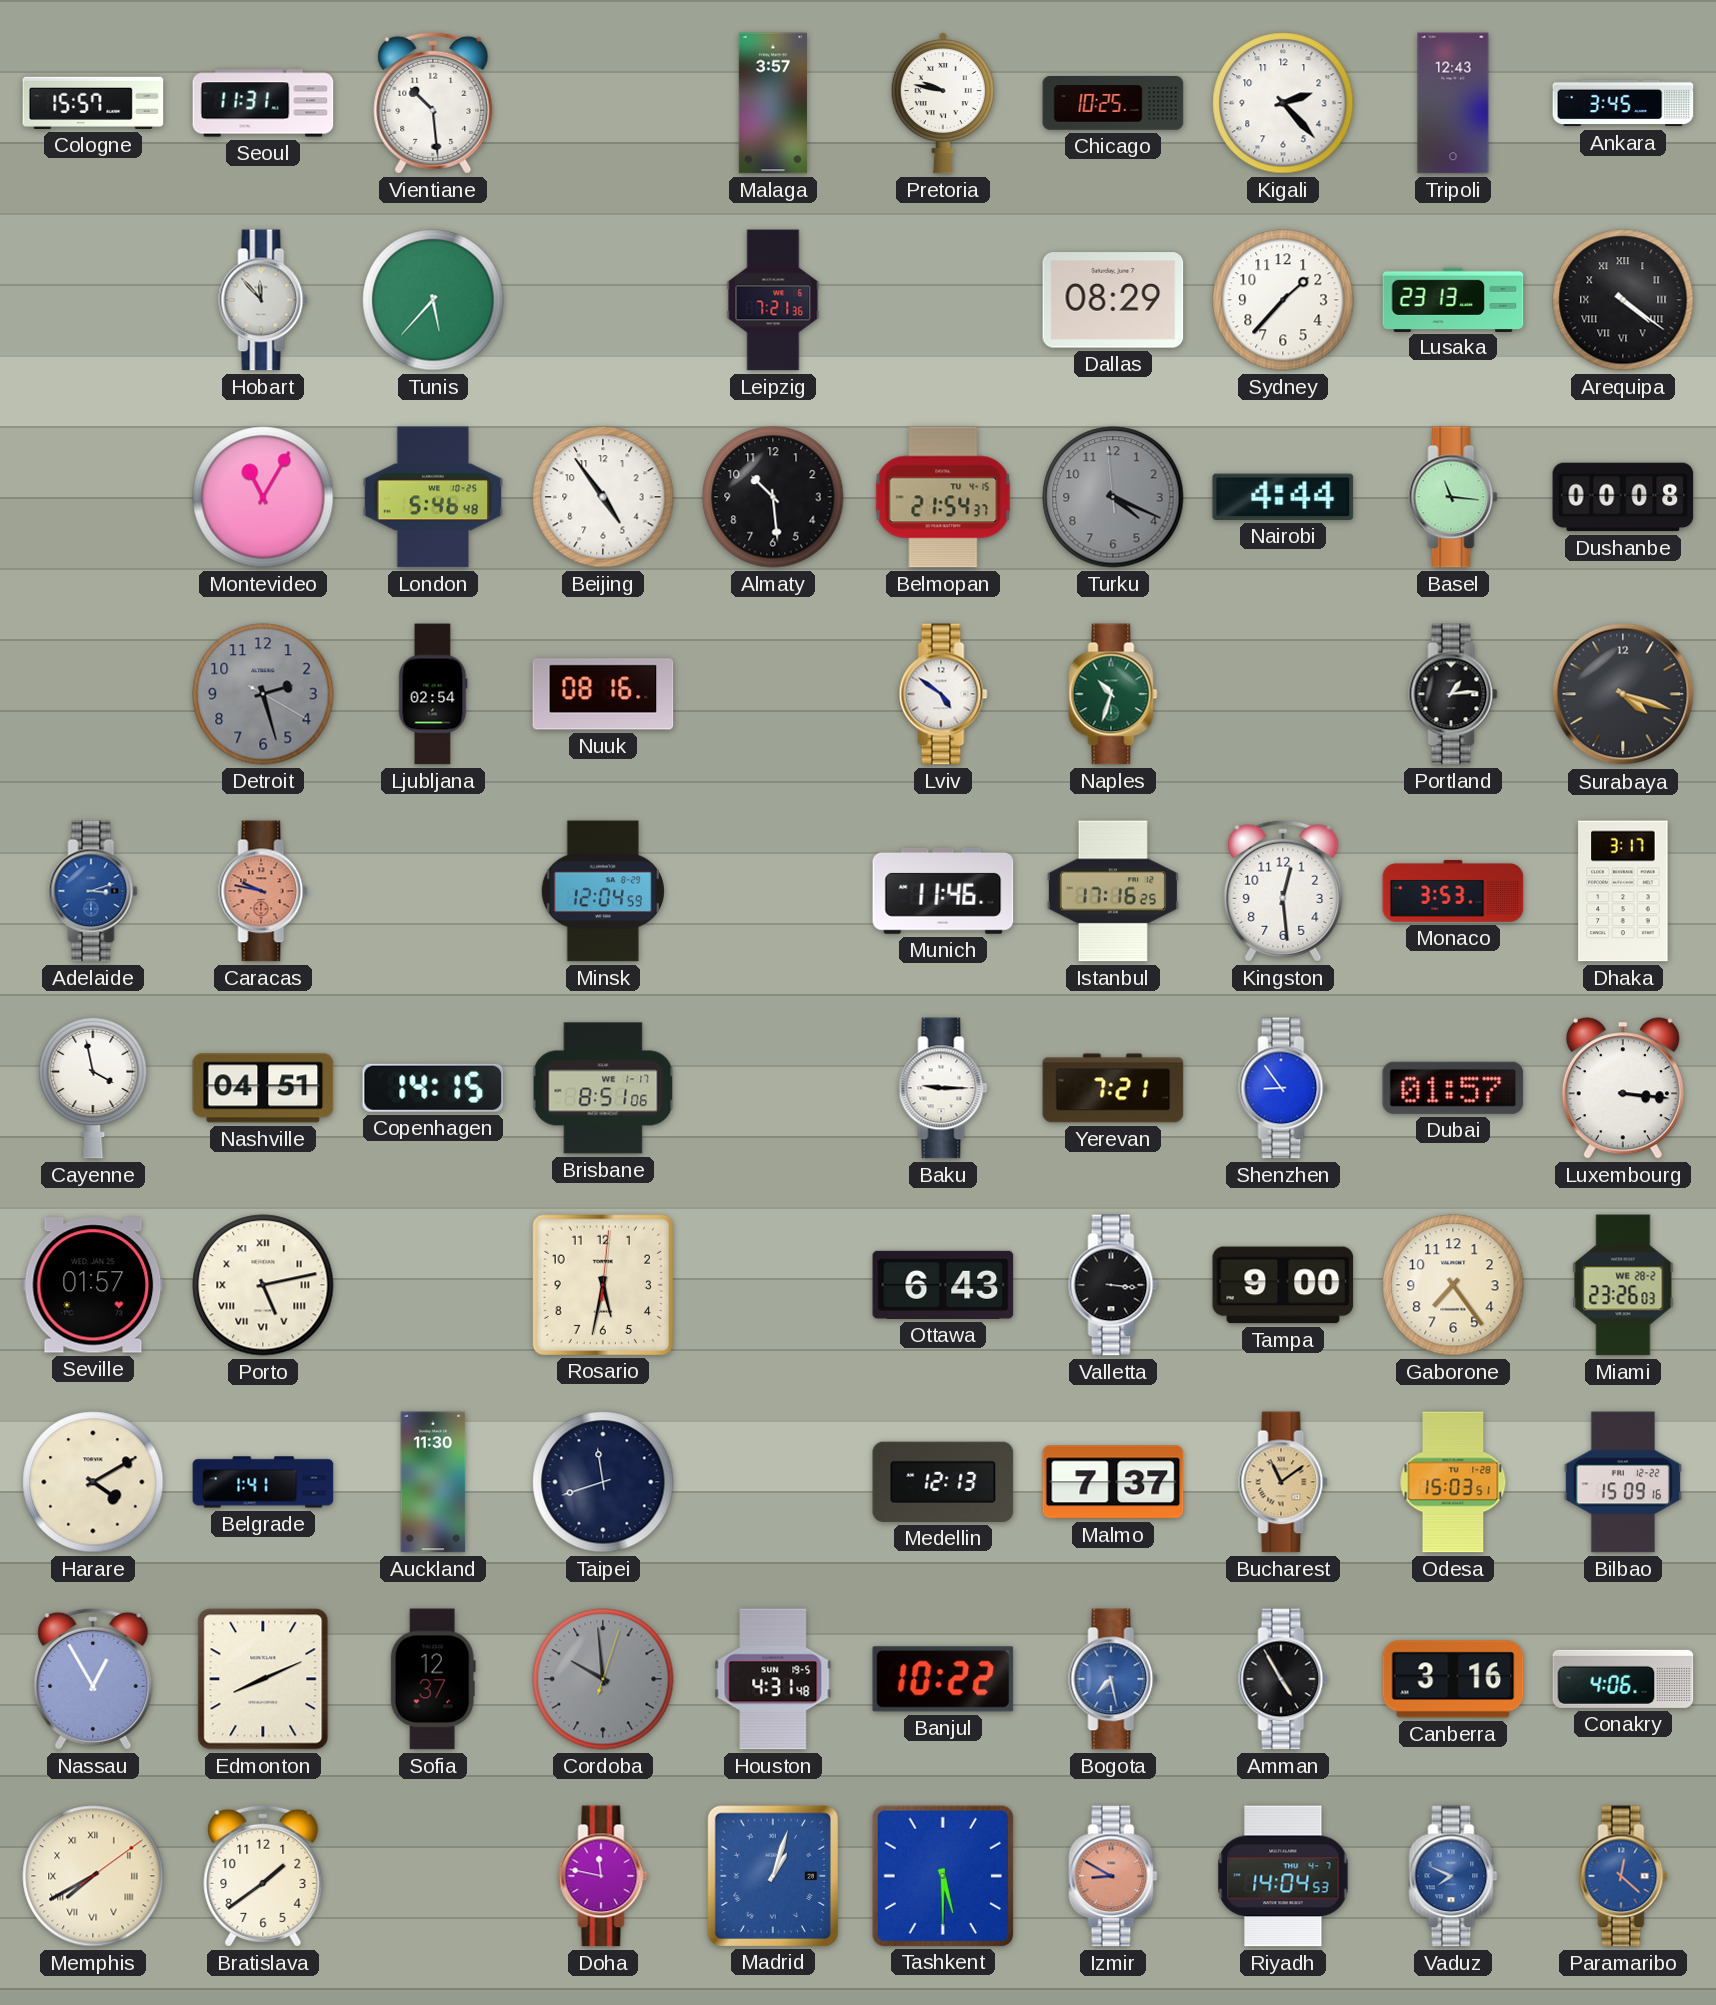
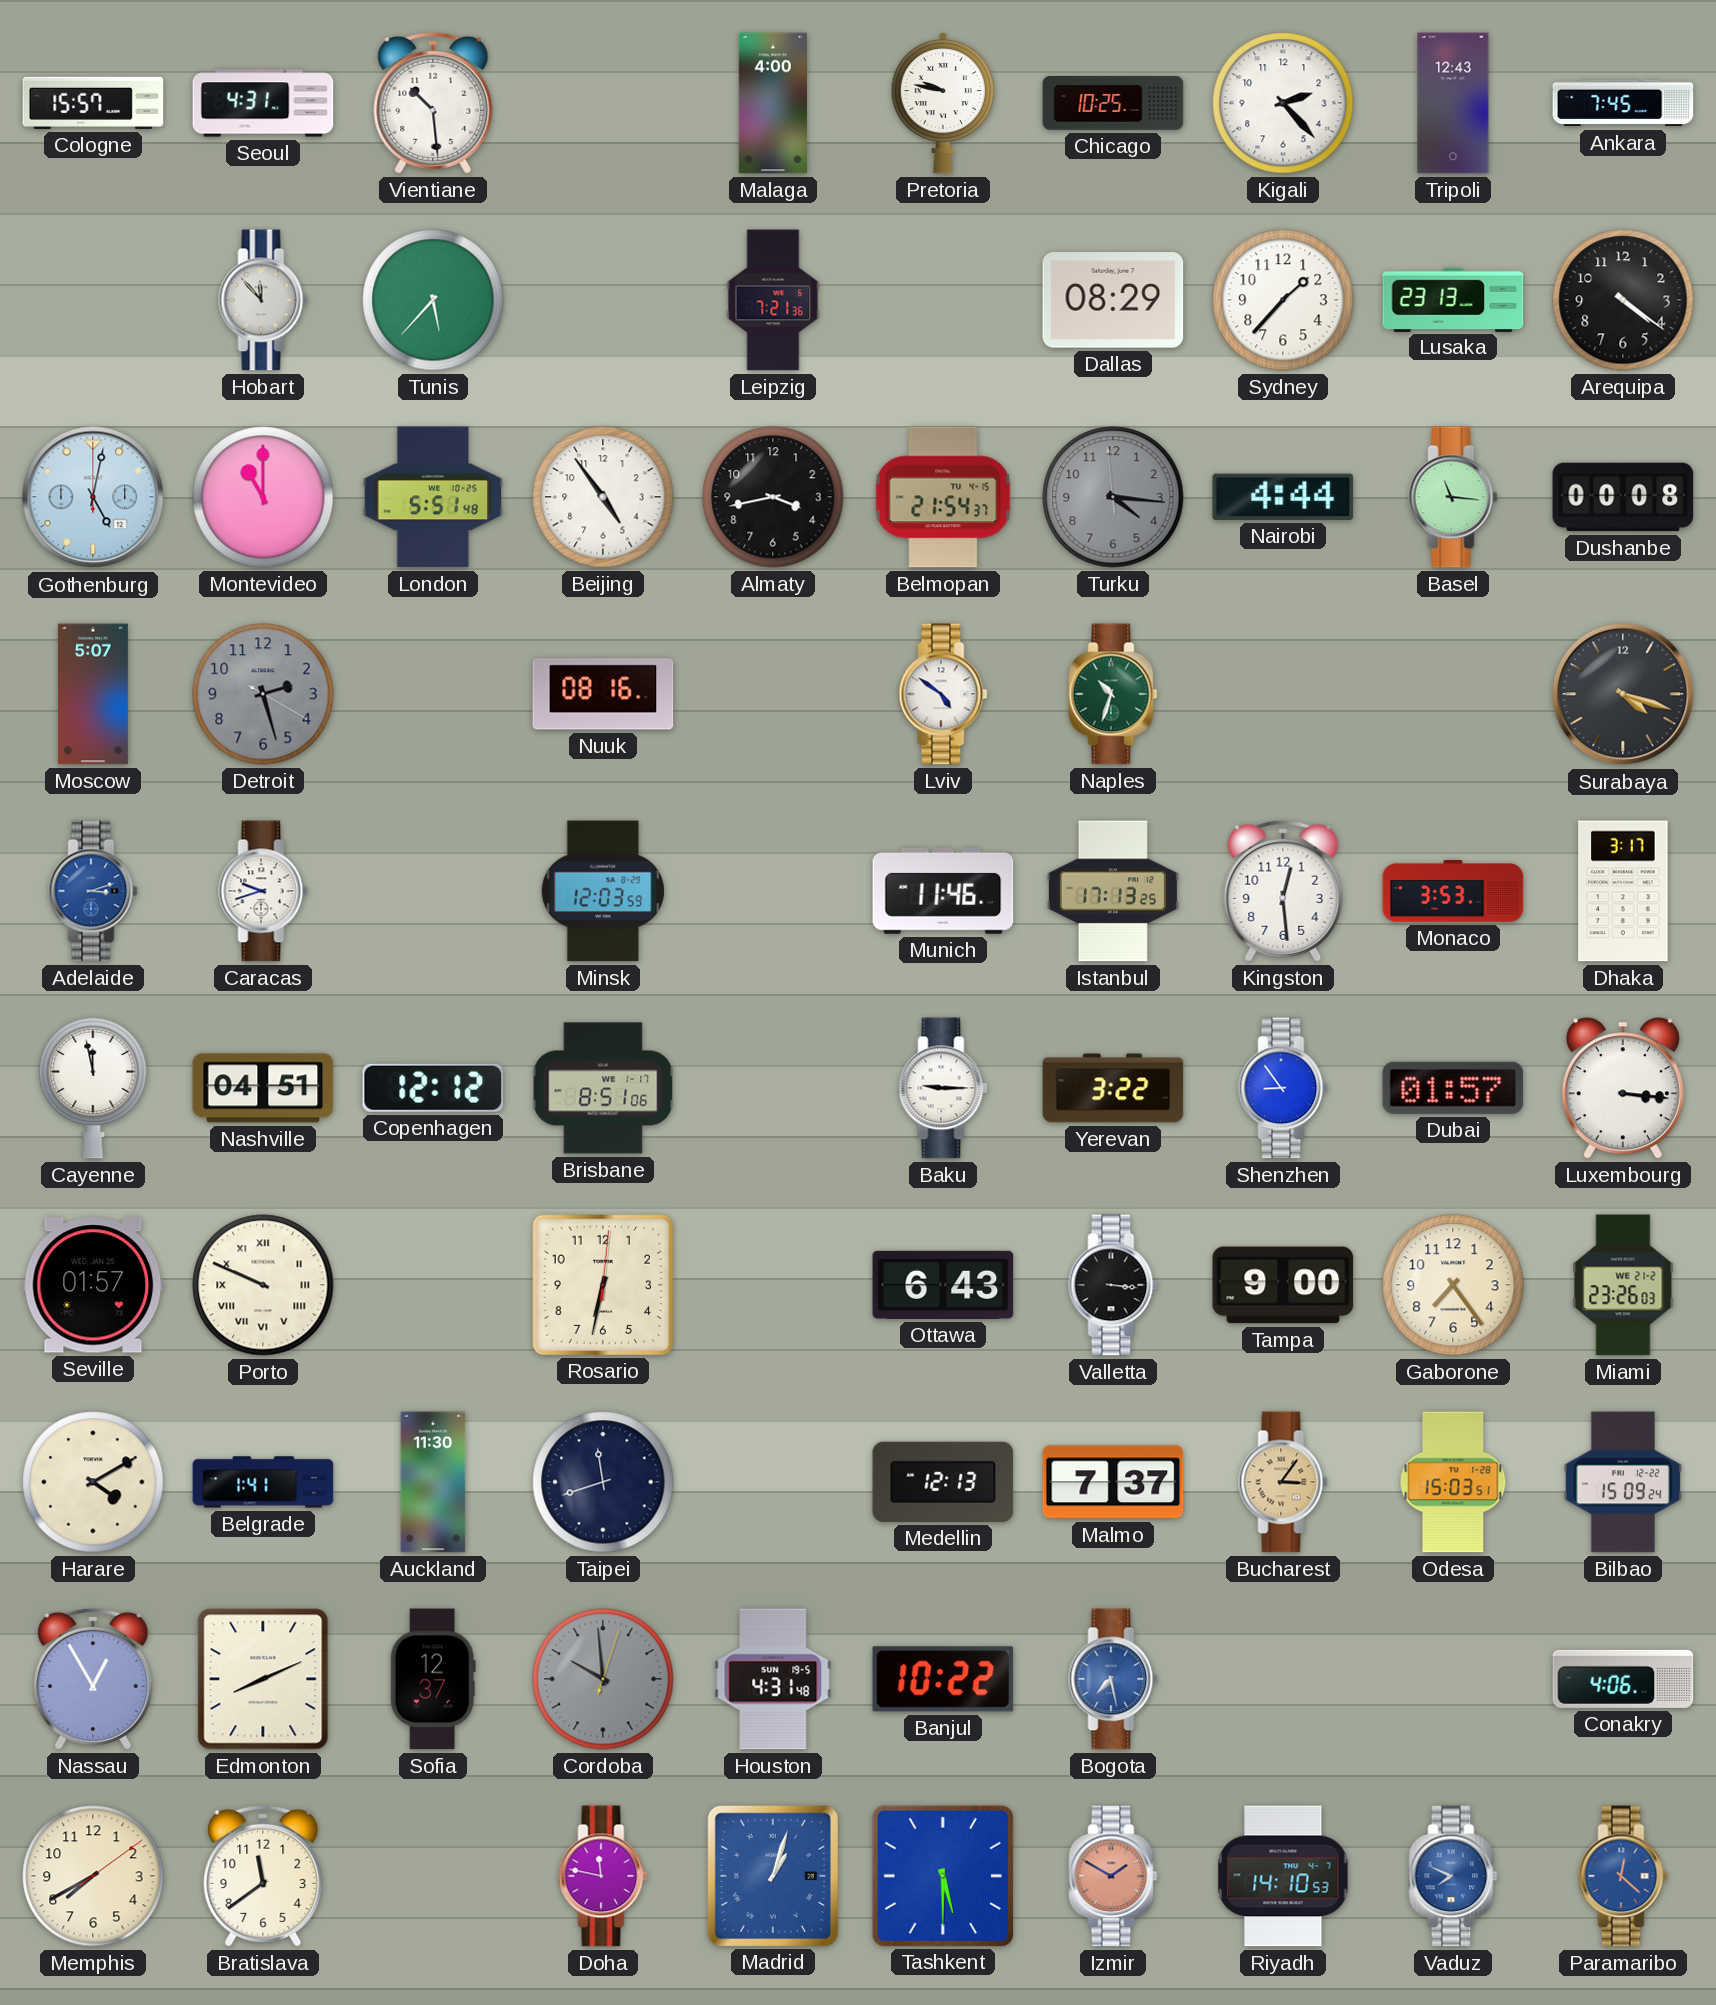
Seoul: 11:31 -> 4:31 (263, 103)
Malaga: 3:57 -> 4:00 (773, 103)
Ankara: 3:45 -> 7:45 (1623, 103)
Arequipa numerals: Roman -> Arabic (1623, 300)
Gothenburg: none -> 5:02 (93, 497)
Montevideo: 11:05 -> 11:00 (263, 497)
London: 5:46 -> 5:51 (433, 497)
Almaty: 10:29 -> 3:43 (773, 497)
Turku: 4:18 -> 4:15 (1113, 497)
Moscow: none -> 5:07 (93, 694)
Ljubljana: 02:54 -> none (433, 694)
Portland: 1:14 -> none (1453, 694)
Caracas: 9:47 -> 9:42 (263, 891)
Caracas dial: salmon -> white (263, 891)
Minsk: 12:04 -> 12:03 (602, 891)
Istanbul: 17:16 -> 17:13 (1113, 891)
Cayenne: 3:58 -> 11:58 (93, 1088)
Copenhagen: 14:15 -> 12:12 (433, 1088)
Yerevan: 7:21 -> 3:22 (1113, 1088)
Porto: 5:13 -> 9:49 (263, 1285)
Rosario: 5:32 -> 6:32 (602, 1284)
Miami date: WE 28-2 -> WE 21-2 (1623, 1285)
Bucharest: 11:09 -> 3:06 (1283, 1482)
Bilbao: 15:09:16 -> 15:09:24 (1623, 1482)
Amman: 4:55 -> none (1283, 1679)
Canberra: 3:16 -> none (1453, 1679)
Memphis numerals: Roman -> Arabic (93, 1876)
Bratislava: 1:39 -> 11:39 (263, 1876)
Izmir: 8:50 -> 1:50 (1113, 1876)
Riyadh: 14:04 -> 14:10 (1283, 1876)
